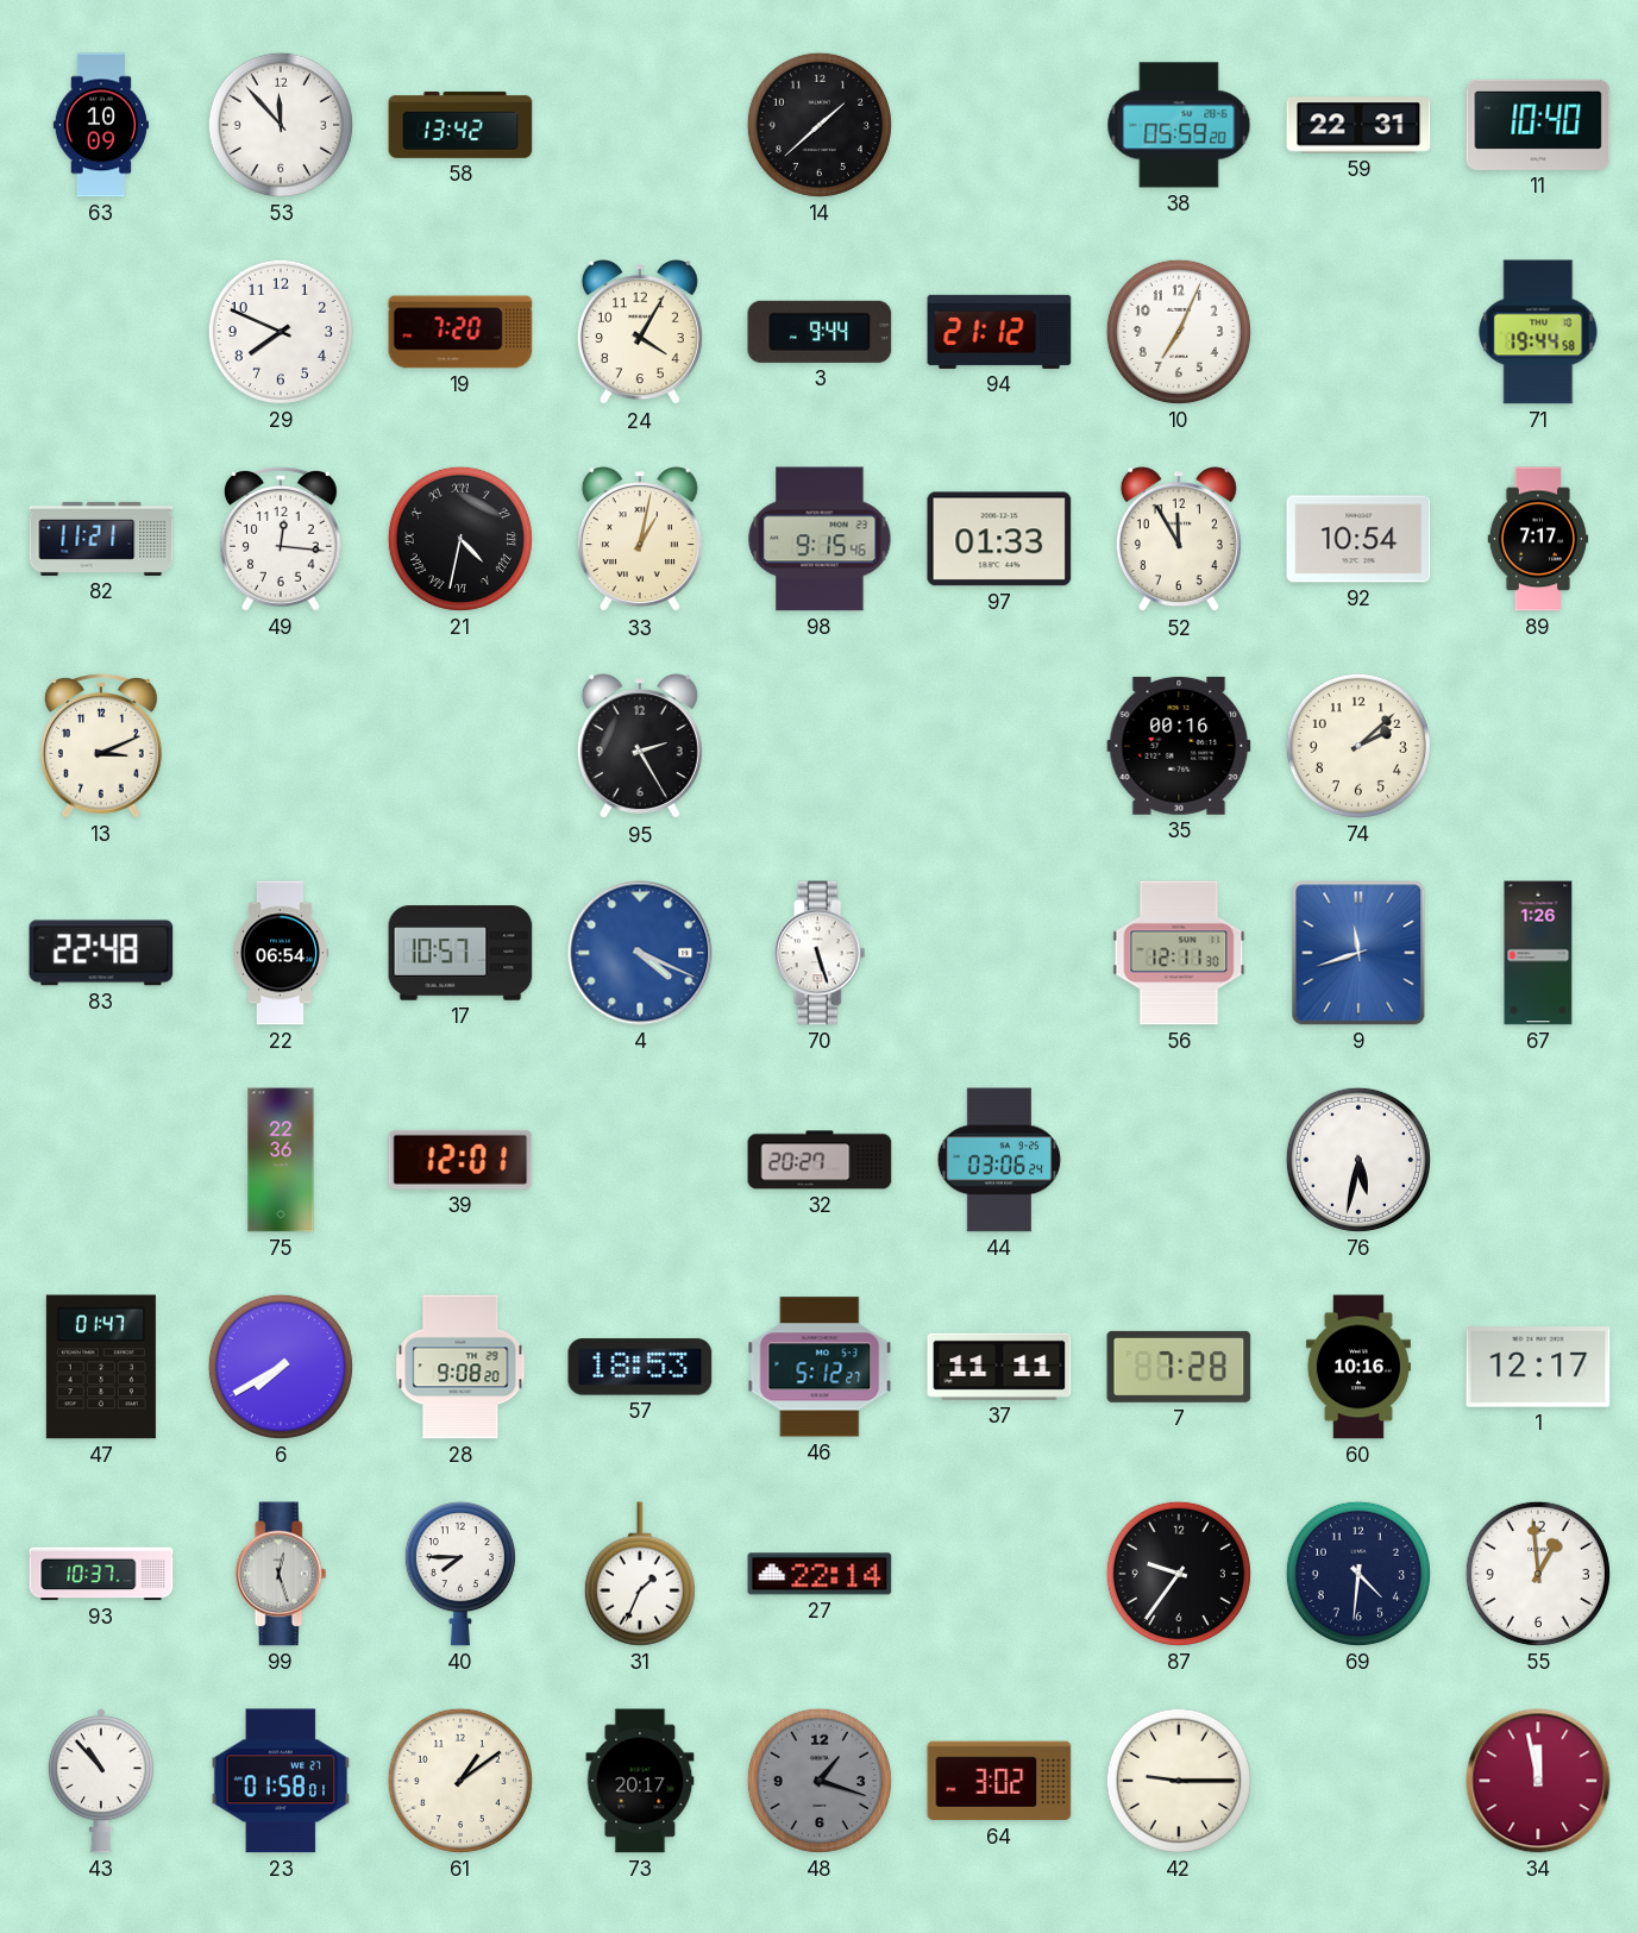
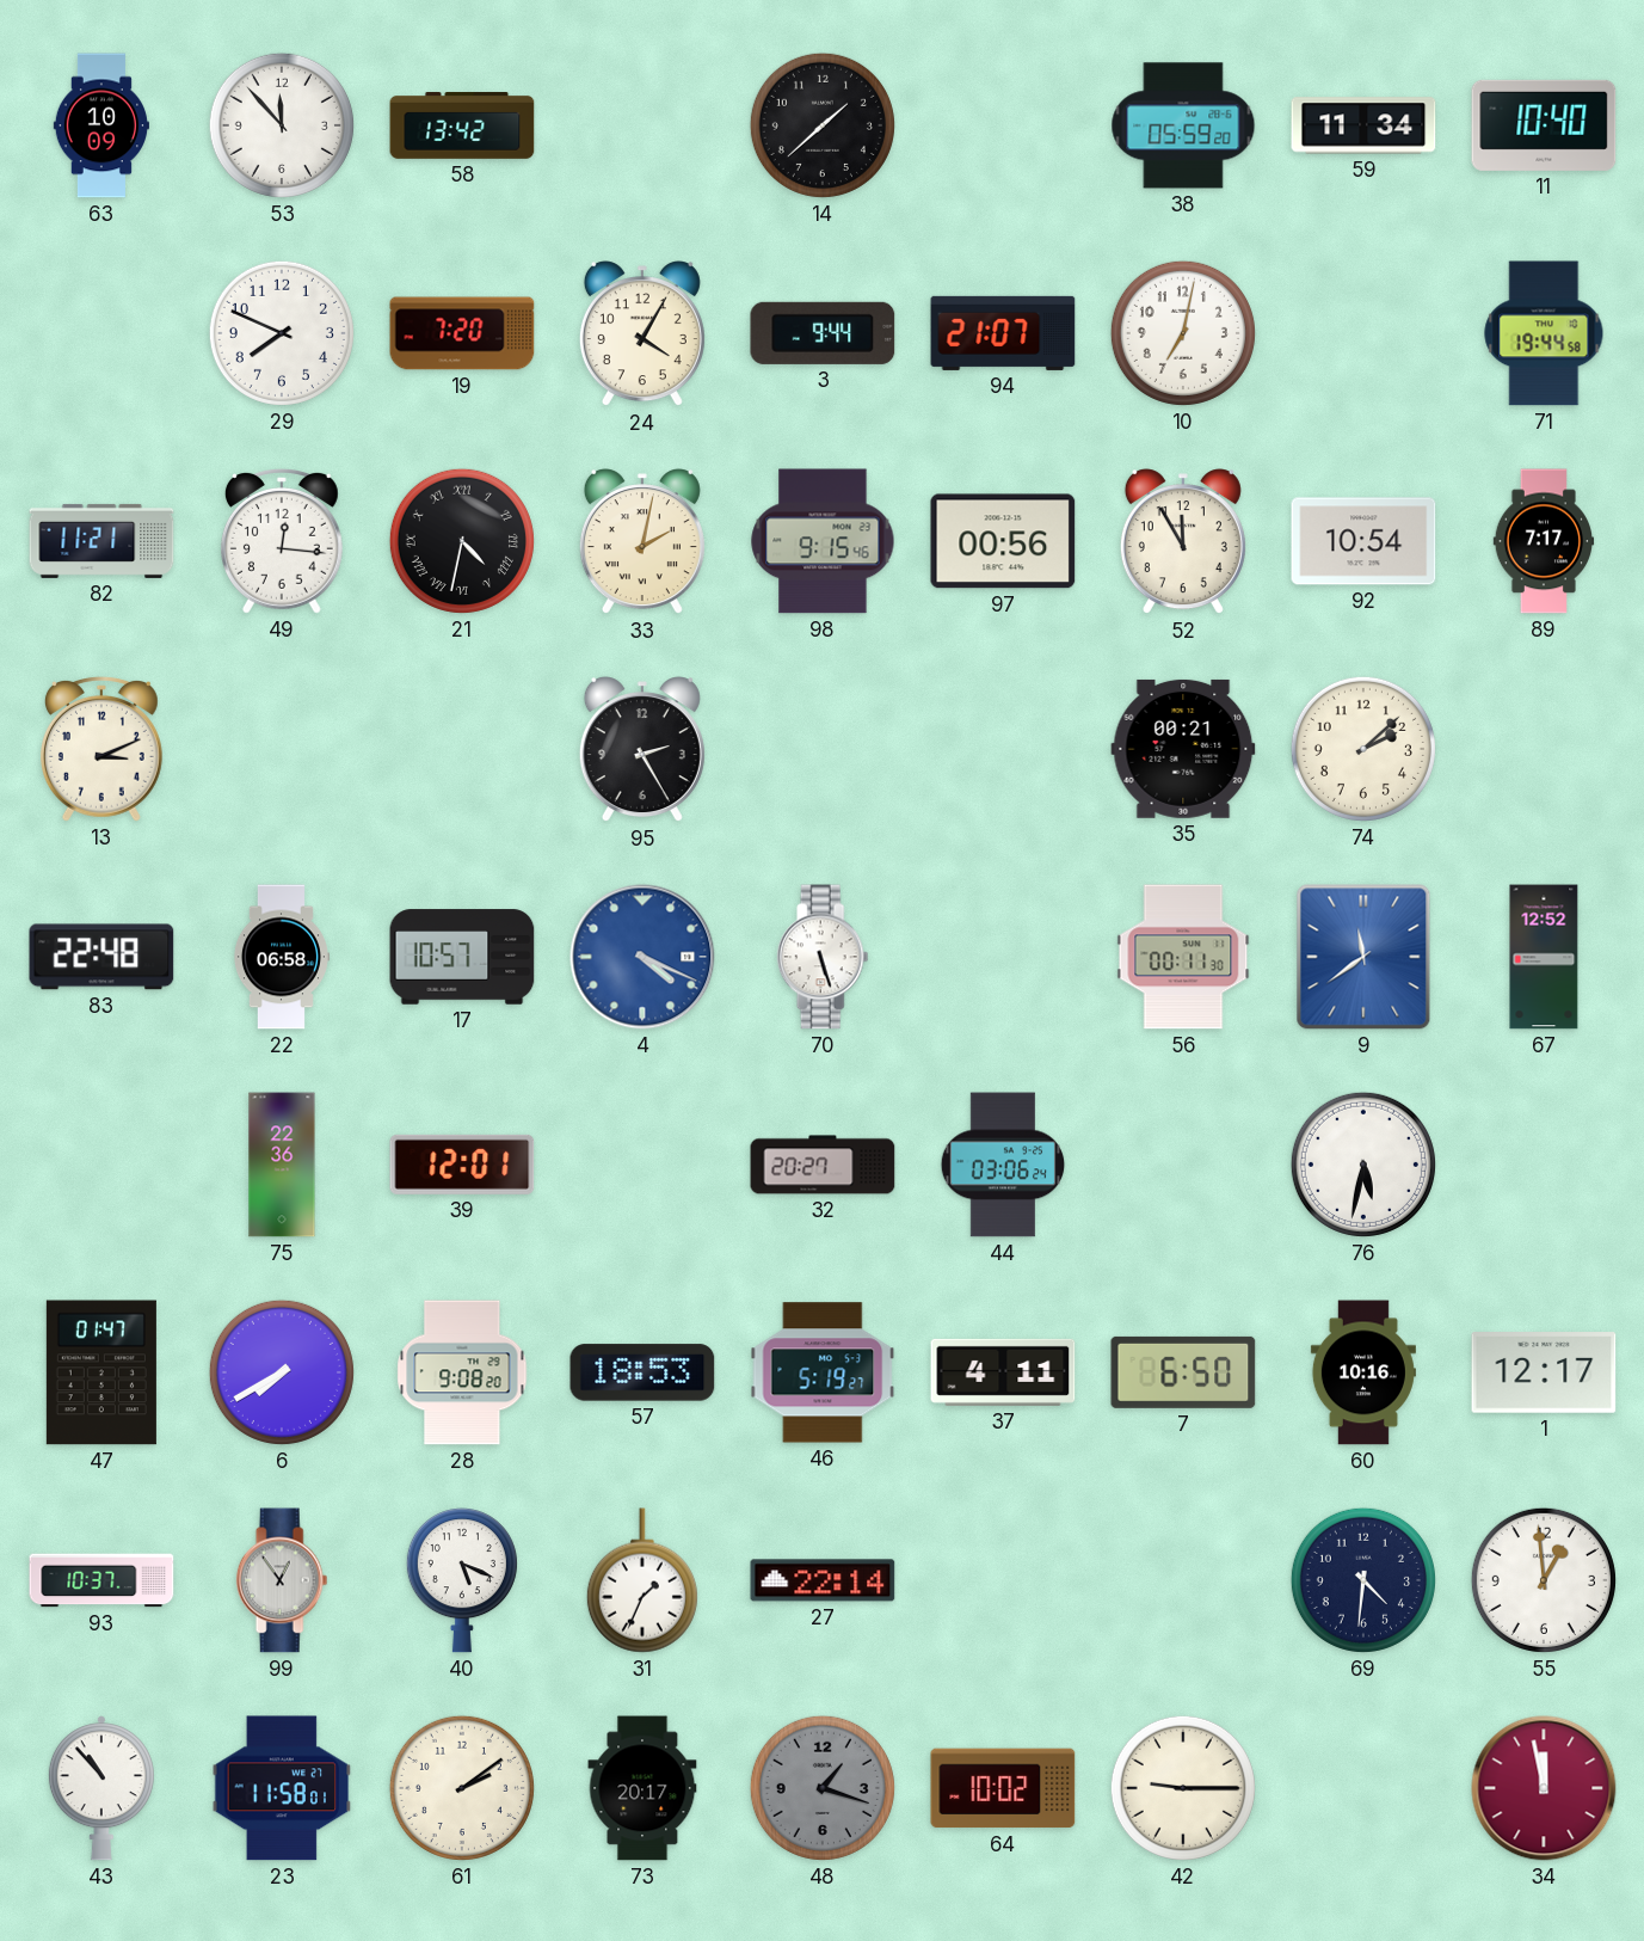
59: 22:31 -> 11:34 (1363, 125)
94: 21:12 -> 21:07 (1003, 333)
10: 7:04 -> 7:02 (1183, 333)
33: 1:02 -> 2:02 (642, 542)
97: 01:33 -> 00:56 (1003, 541)
35: 00:16 -> 00:21 (1183, 749)
22: 06:54 -> 06:58 (281, 957)
56: 12:11 -> 00:11 (1183, 957)
9: 11:42 -> 11:39 (1363, 957)
67: 1:26 -> 12:52 (1544, 957)
46: 5:12 -> 5:19 (823, 1372)
37: 11:11 -> 4:11 (1003, 1372)
7: 7:28 -> 6:50 (1183, 1372)
99: 12:27 -> 12:54 (282, 1580)
40: 7:45 -> 5:19 (462, 1580)
87: 9:36 -> none (1179, 1574)
23: 01:58 -> 11:58 (282, 1788)
61: 1:09 -> 2:09 (462, 1788)
64: 3:02 -> 10:02 (1003, 1788)
